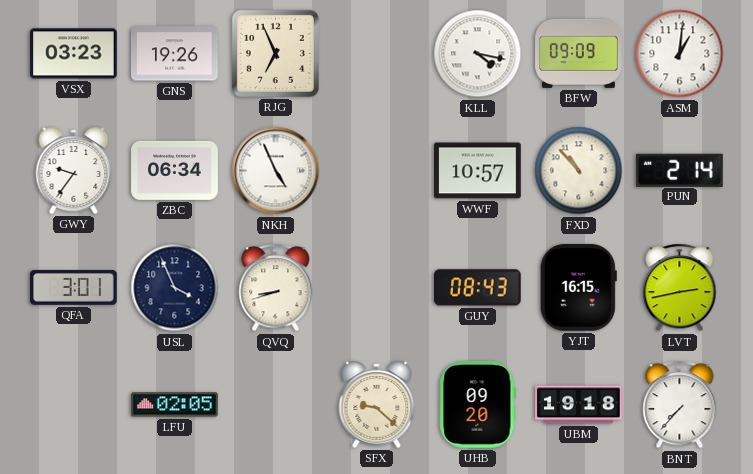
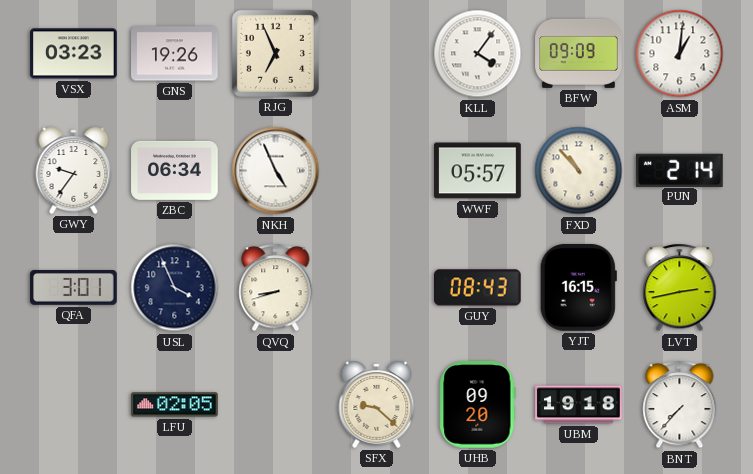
KLL: 4:17 -> 4:06 (478, 54)
WWF: 10:57 -> 05:57 (478, 171)
